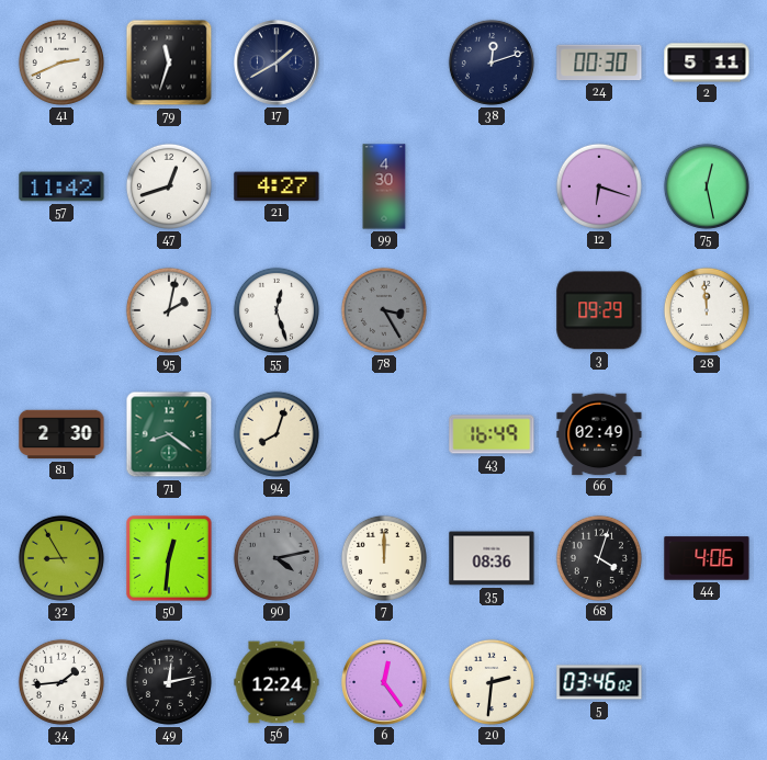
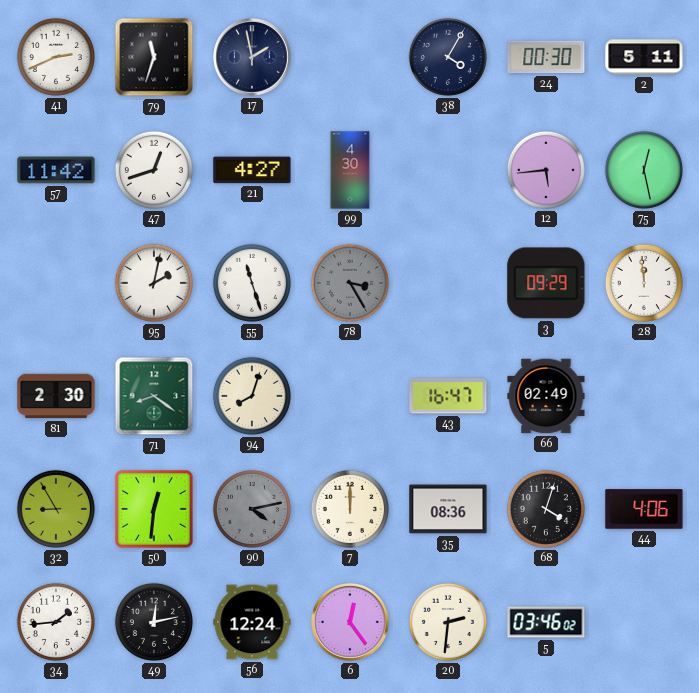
17: 1:40 -> 1:58 (253, 58)
38: 12:12 -> 4:05 (448, 57)
12: 6:18 -> 5:44 (546, 170)
55: 12:27 -> 11:27 (252, 283)
43: 16:49 -> 16:47 (448, 396)
